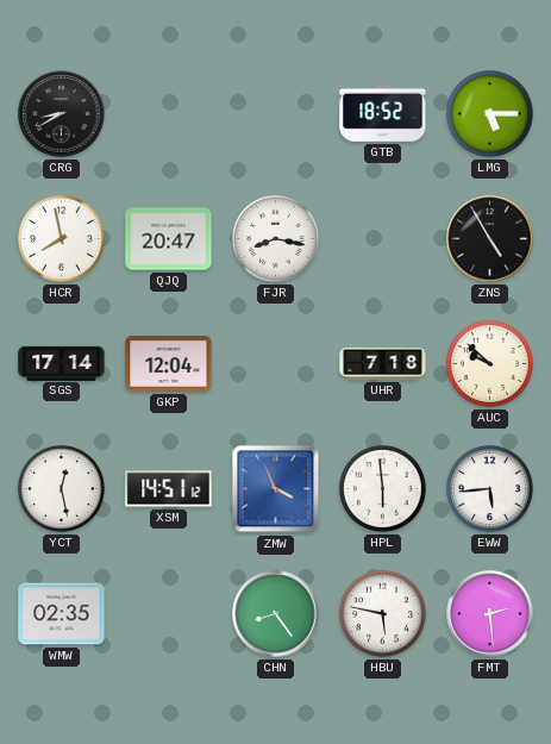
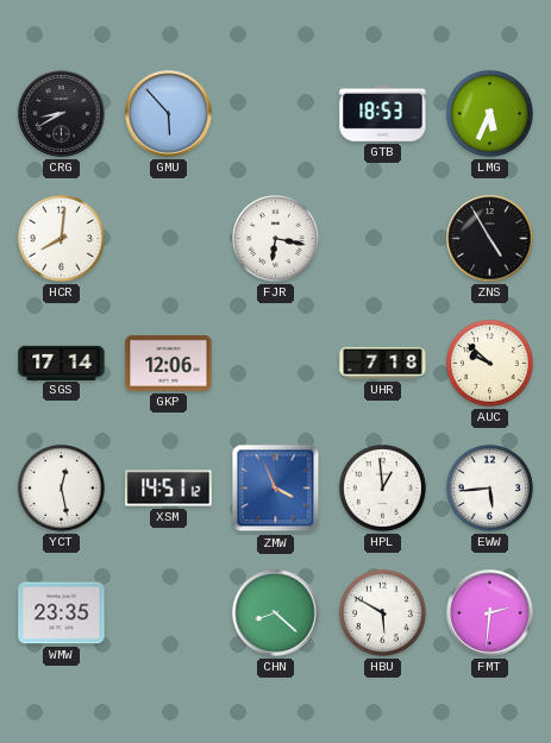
GMU: none -> 5:53 (169, 114)
GTB: 18:52 -> 18:53 (383, 113)
LMG: 5:15 -> 5:34 (489, 113)
HCR: 7:58 -> 8:01 (61, 238)
QJQ: 20:47 -> none (169, 239)
FJR: 8:17 -> 6:17 (275, 238)
GKP: 12:04 -> 12:06 (169, 364)
HPL: 5:59 -> 12:59 (382, 487)
WMW: 02:35 -> 23:35 (62, 613)
CHN: 8:24 -> 8:22 (276, 613)
HBU: 5:47 -> 5:50 (382, 612)
FMT: 2:29 -> 2:31 (490, 613)
